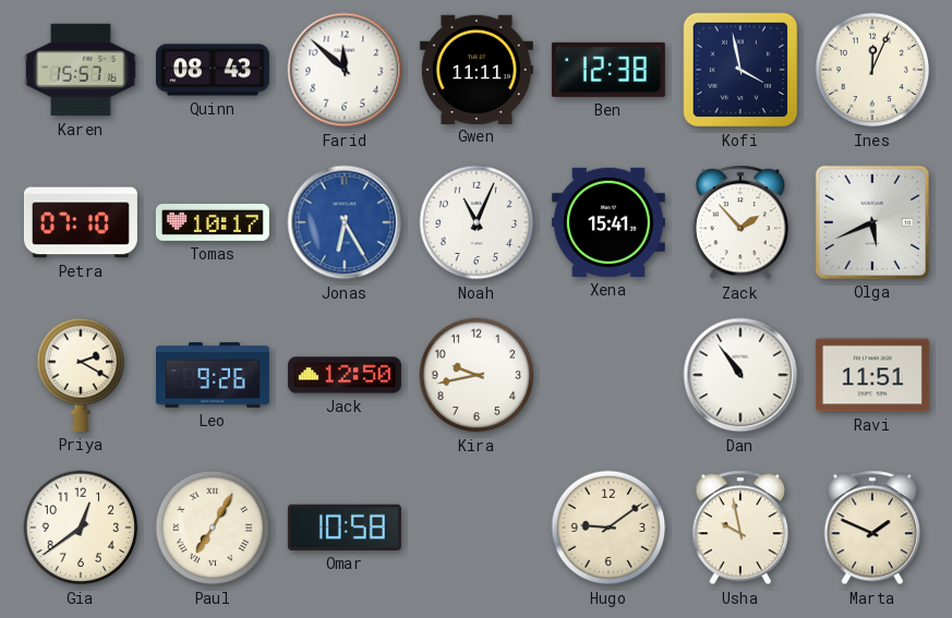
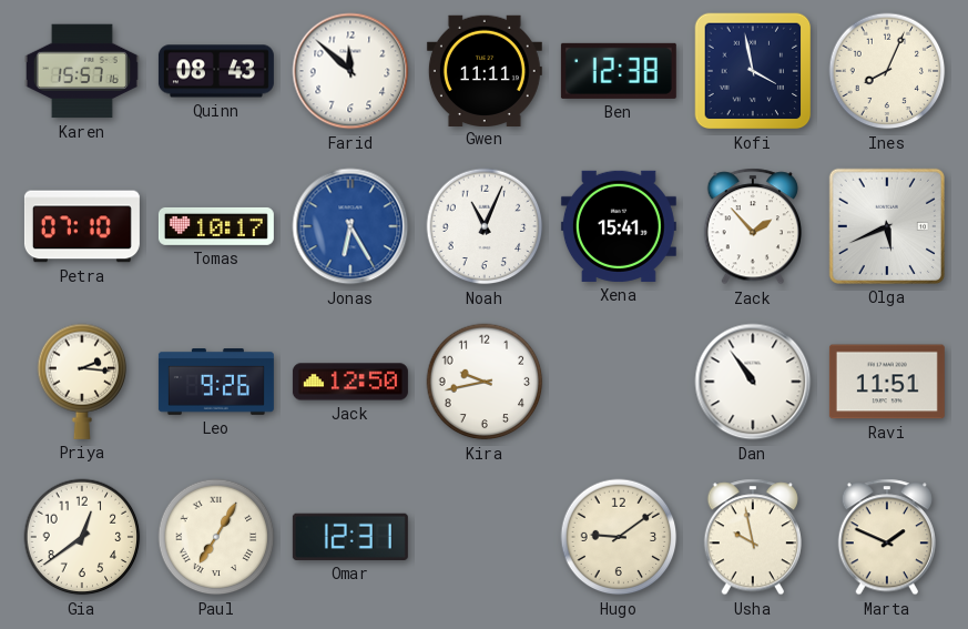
Ines: 12:04 -> 8:04 (887, 71)
Priya: 2:20 -> 2:16 (82, 382)
Omar: 10:58 -> 12:31 (350, 537)
